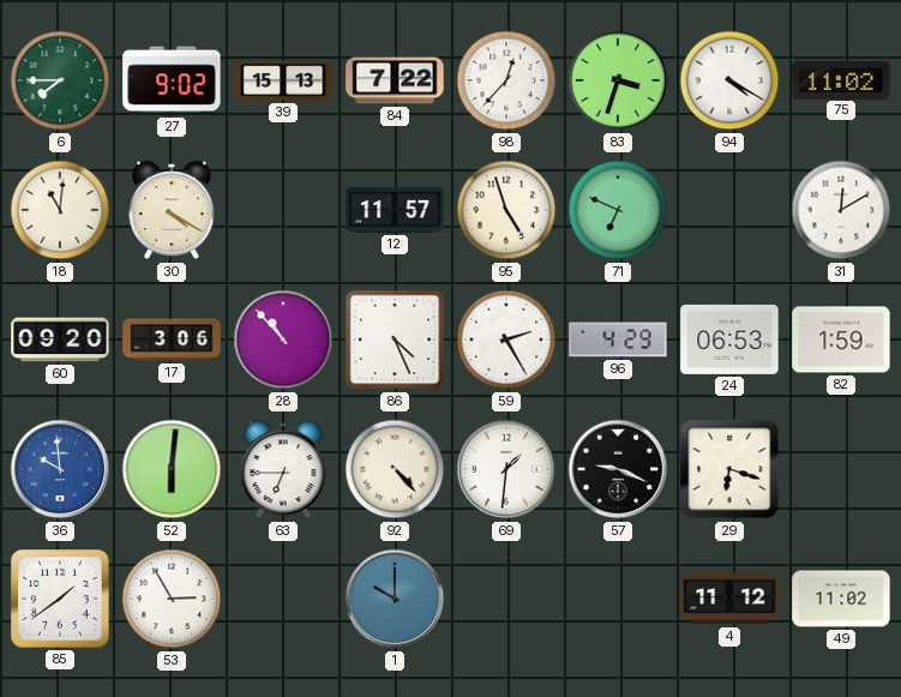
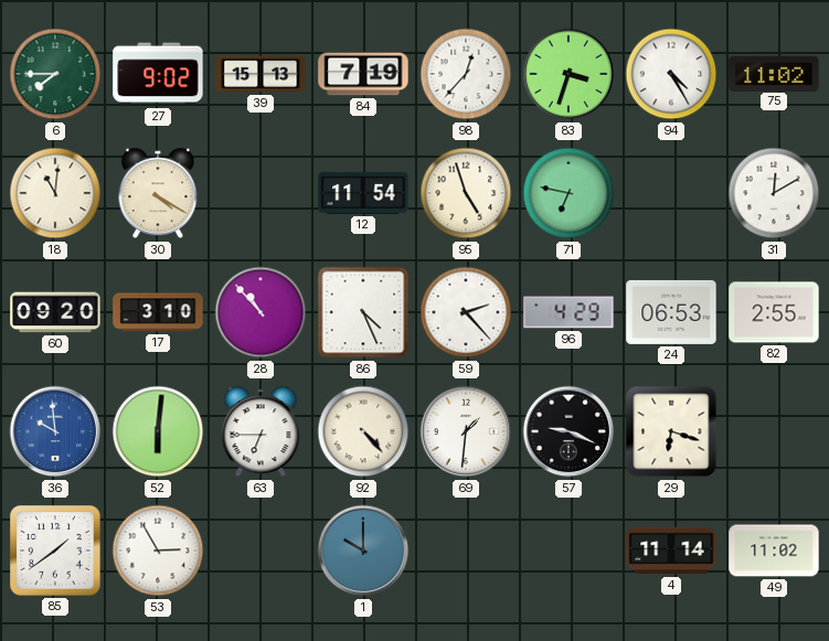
84: 7:22 -> 7:19 (363, 74)
94: 4:20 -> 4:25 (671, 74)
12: 11:57 -> 11:54 (363, 193)
71: 6:49 -> 6:47 (568, 193)
17: 3:06 -> 3:10 (158, 312)
59: 2:25 -> 2:23 (466, 312)
82: 1:59 -> 2:55 (774, 312)
4: 11:12 -> 11:14 (671, 551)
